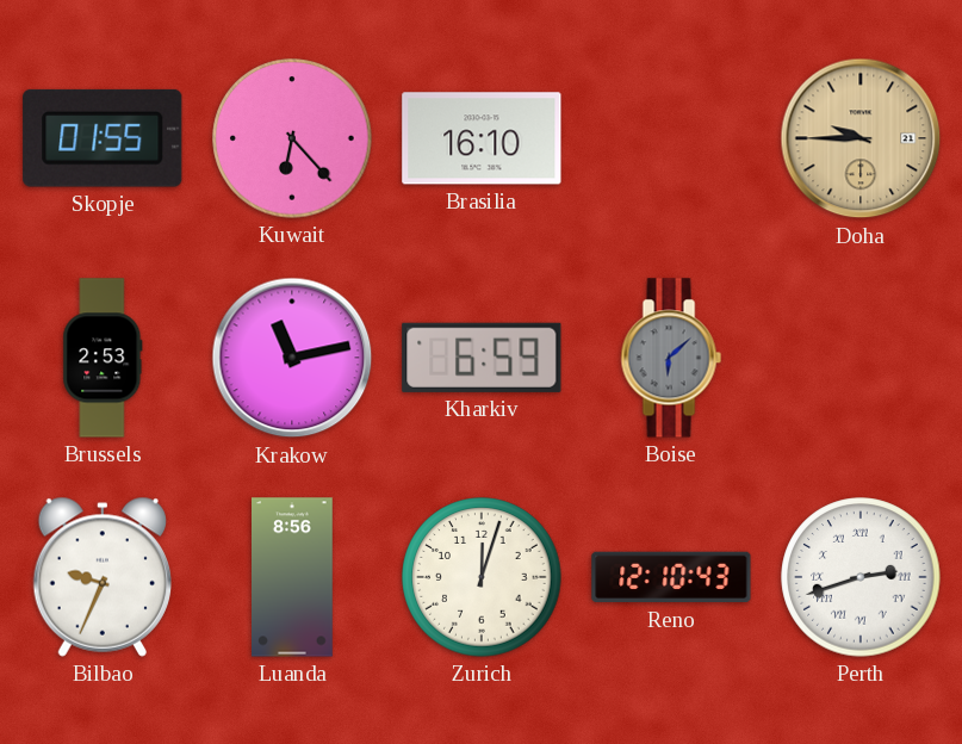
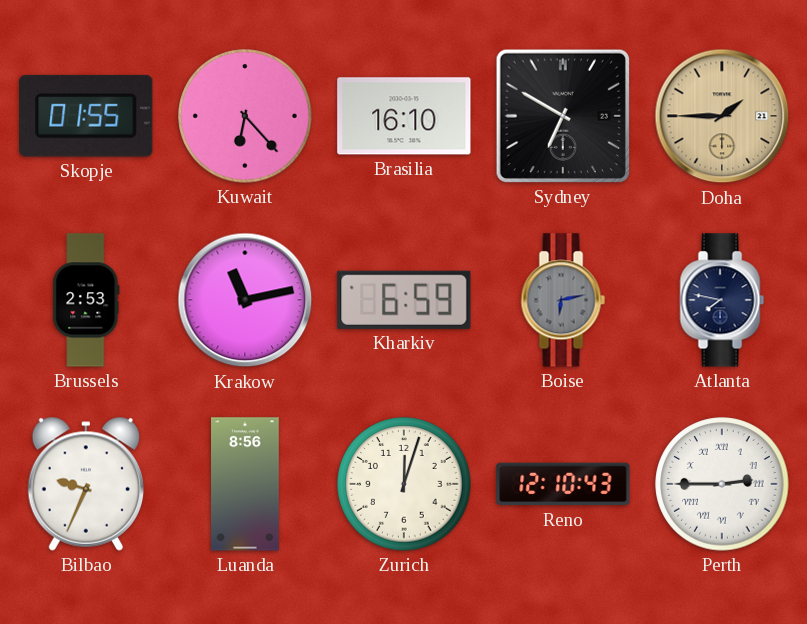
Sydney: none -> 6:50 (563, 116)
Doha: 9:45 -> 1:45 (722, 116)
Boise: 6:08 -> 6:13 (563, 300)
Atlanta: none -> 7:47 (722, 300)
Perth: 2:42 -> 2:45 (722, 484)
